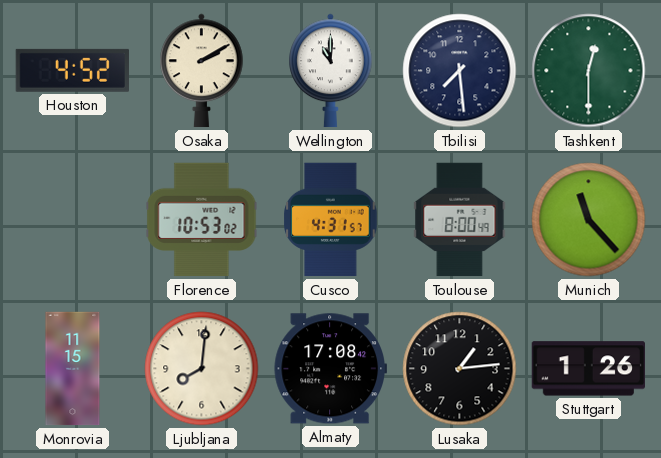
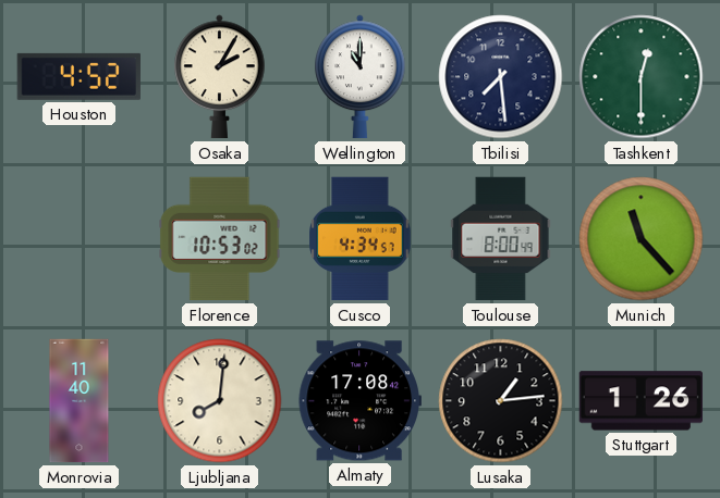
Osaka: 2:10 -> 2:05 (220, 77)
Cusco: 4:31 -> 4:34 (361, 239)
Monrovia: 11:15 -> 11:40 (80, 401)
